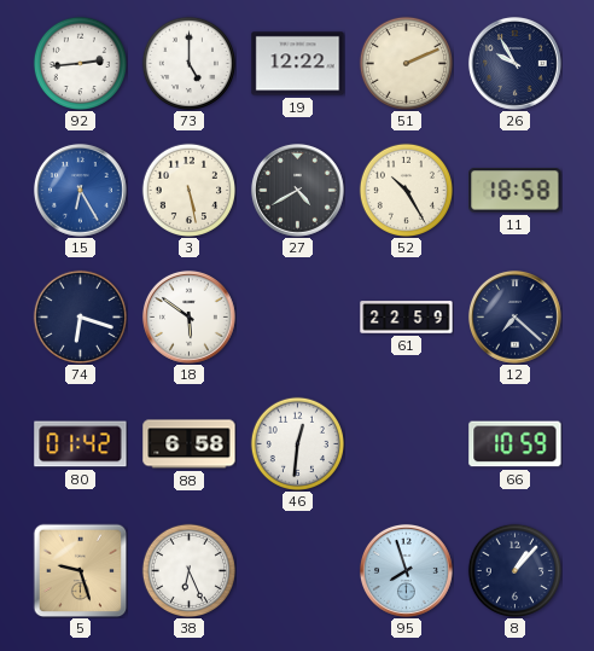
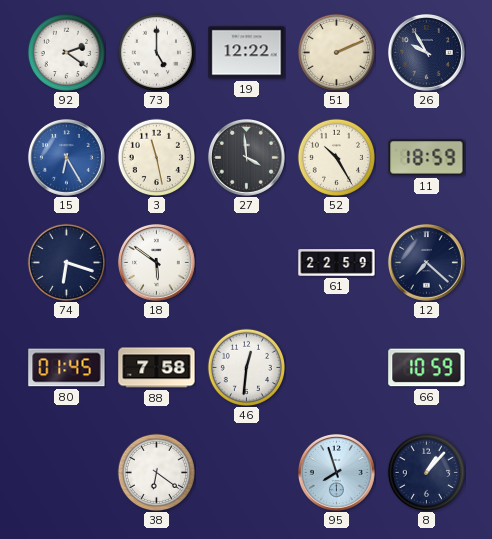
92: 2:44 -> 2:21 (66, 52)
3: 5:28 -> 11:28 (156, 157)
27: 4:40 -> 3:59 (246, 157)
11: 18:58 -> 18:59 (427, 158)
80: 01:42 -> 01:45 (67, 368)
88: 6:58 -> 7:58 (157, 368)
5: 9:27 -> none (80, 570)
38: 6:26 -> 6:21 (156, 472)
